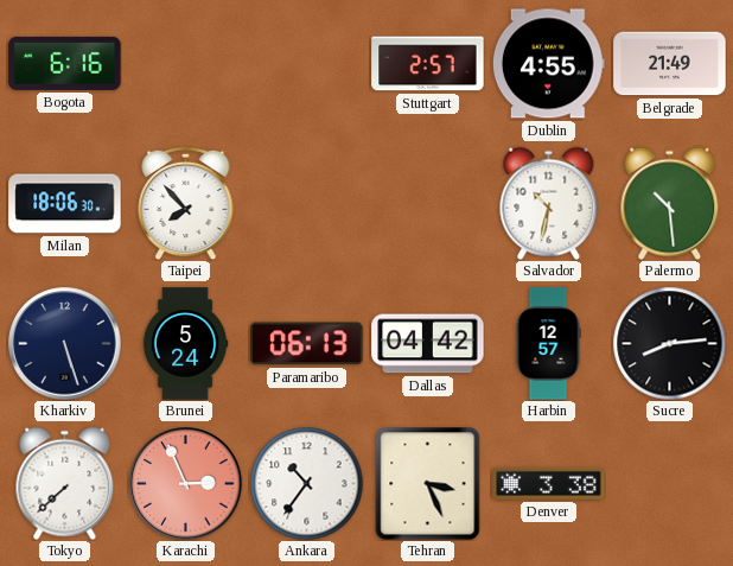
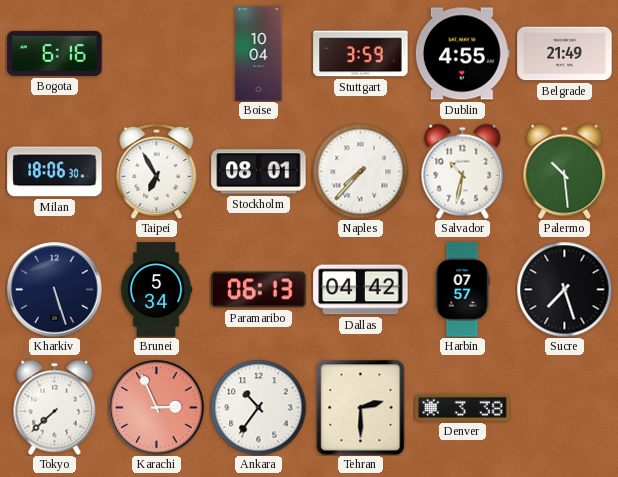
Boise: none -> 10:04 (259, 54)
Stuttgart: 2:57 -> 3:59 (361, 54)
Taipei: 7:53 -> 6:55 (157, 171)
Stockholm: none -> 08:01 (259, 172)
Naples: none -> 7:37 (360, 171)
Brunei: 5:24 -> 5:34 (156, 290)
Harbin: 12:57 -> 07:57 (462, 290)
Sucre: 8:14 -> 7:27 (564, 289)
Tehran: 3:26 -> 2:30 (361, 407)
